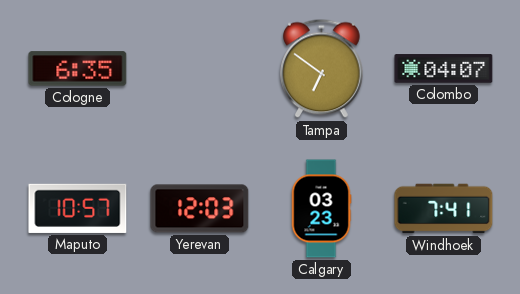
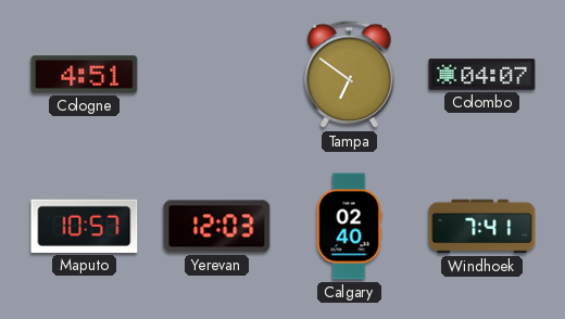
Cologne: 6:35 -> 4:51 (85, 75)
Calgary: 03:23 -> 02:40 (349, 227)
